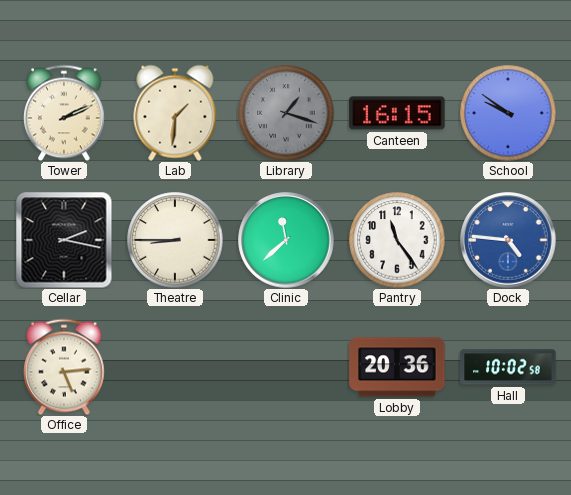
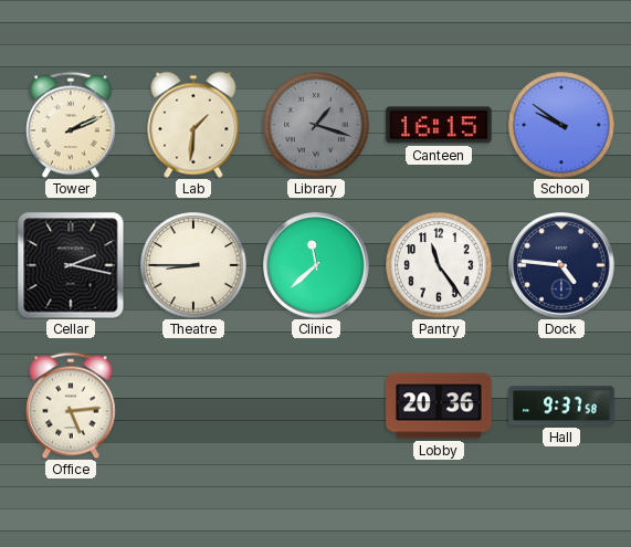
Dock dial: blue -> navy (561, 265)
Hall: 10:02 -> 9:37 (561, 406)
